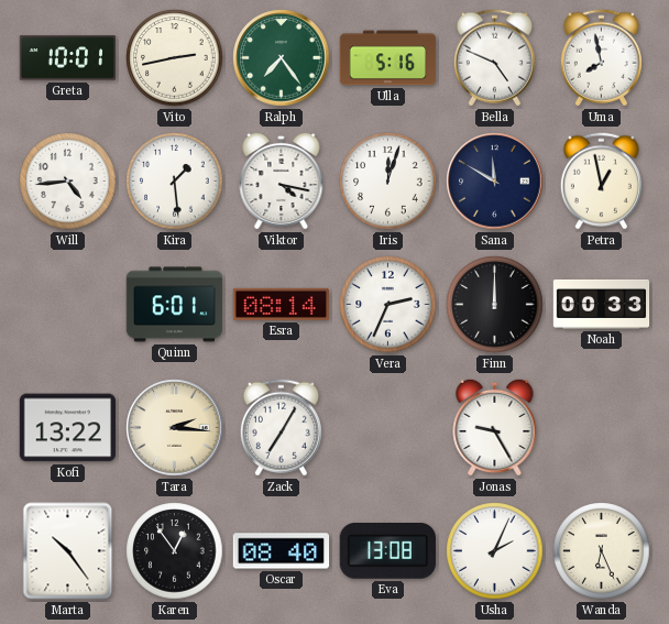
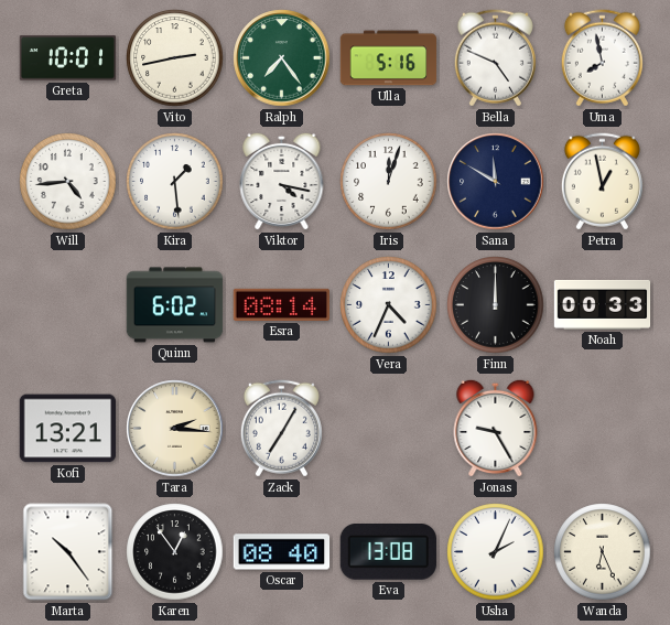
Quinn: 6:01 -> 6:02 (175, 305)
Vera: 2:34 -> 4:34 (389, 305)
Kofi: 13:22 -> 13:21 (67, 429)
